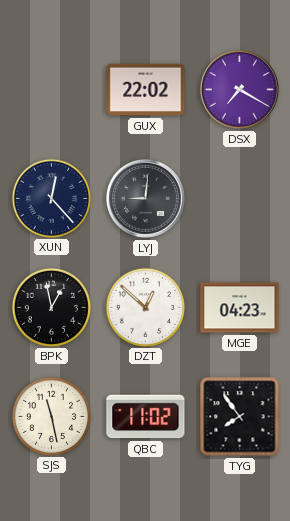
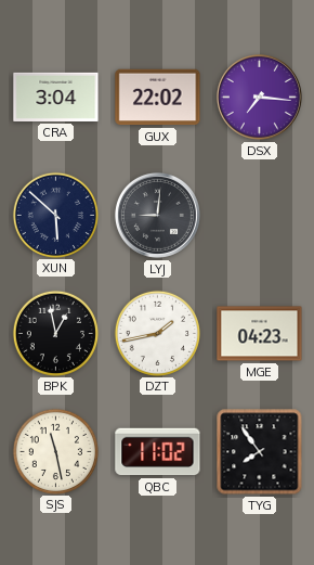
CRA: none -> 3:04 (56, 97)
DSX: 7:20 -> 7:16 (259, 97)
XUN: 12:23 -> 5:52 (55, 215)
DZT: 12:52 -> 1:43 (157, 333)
